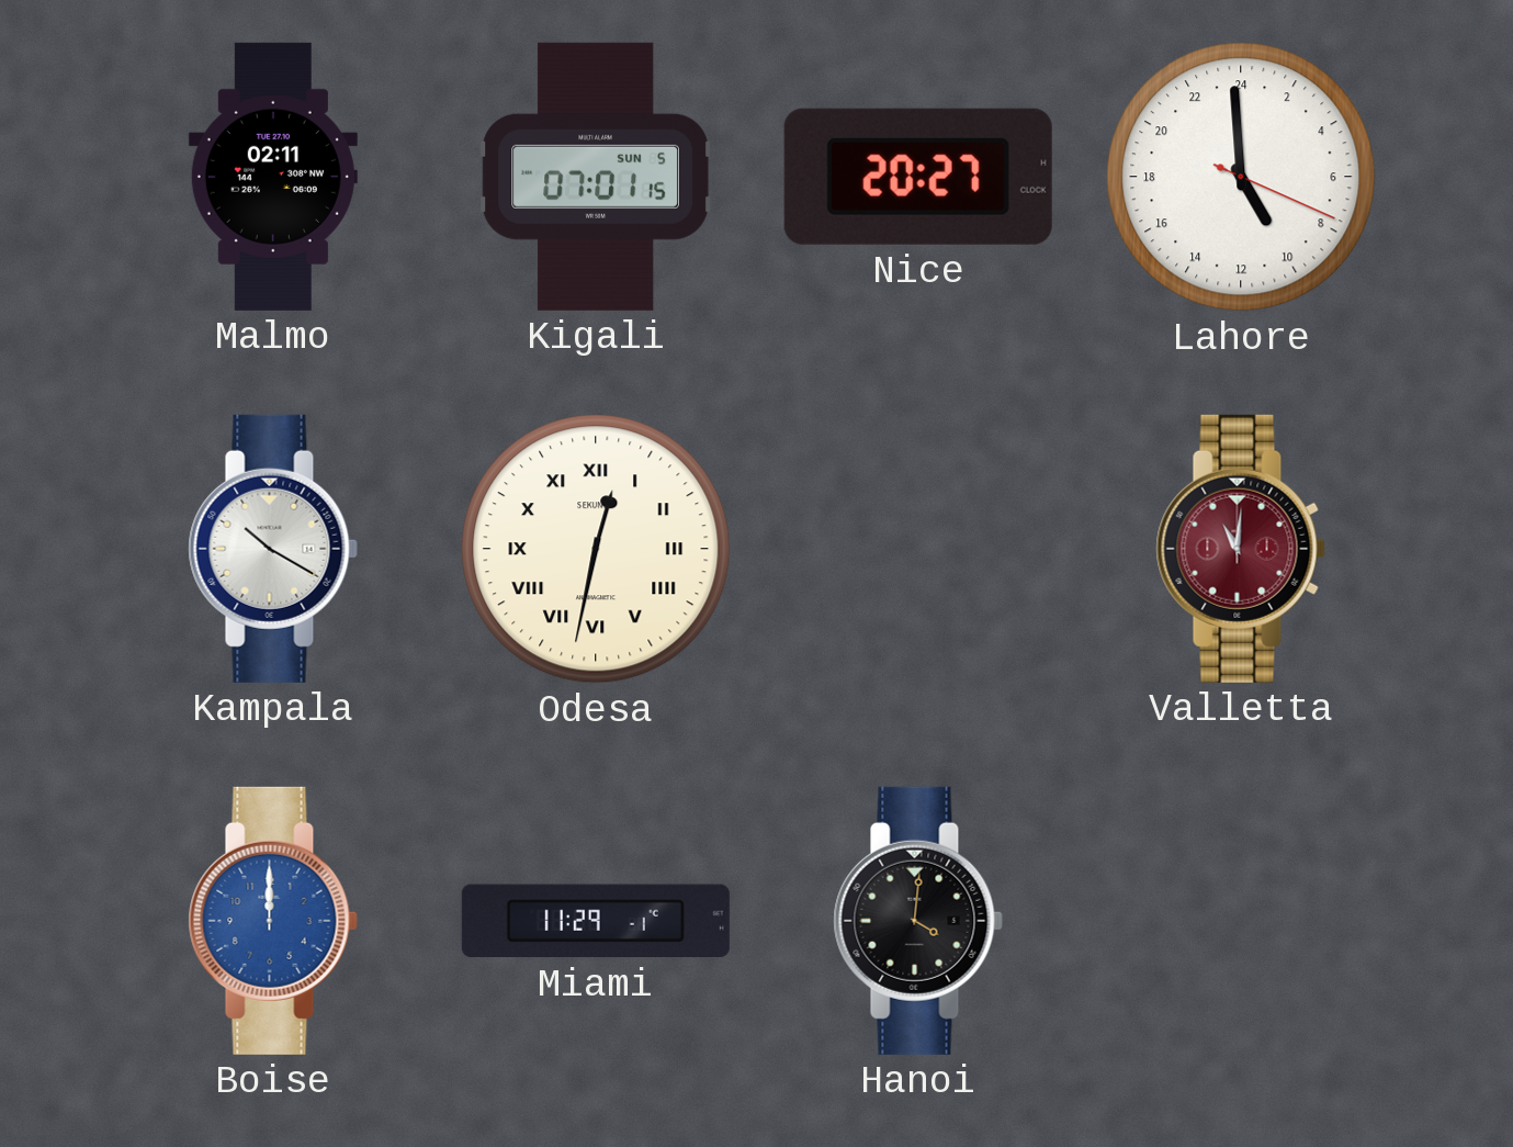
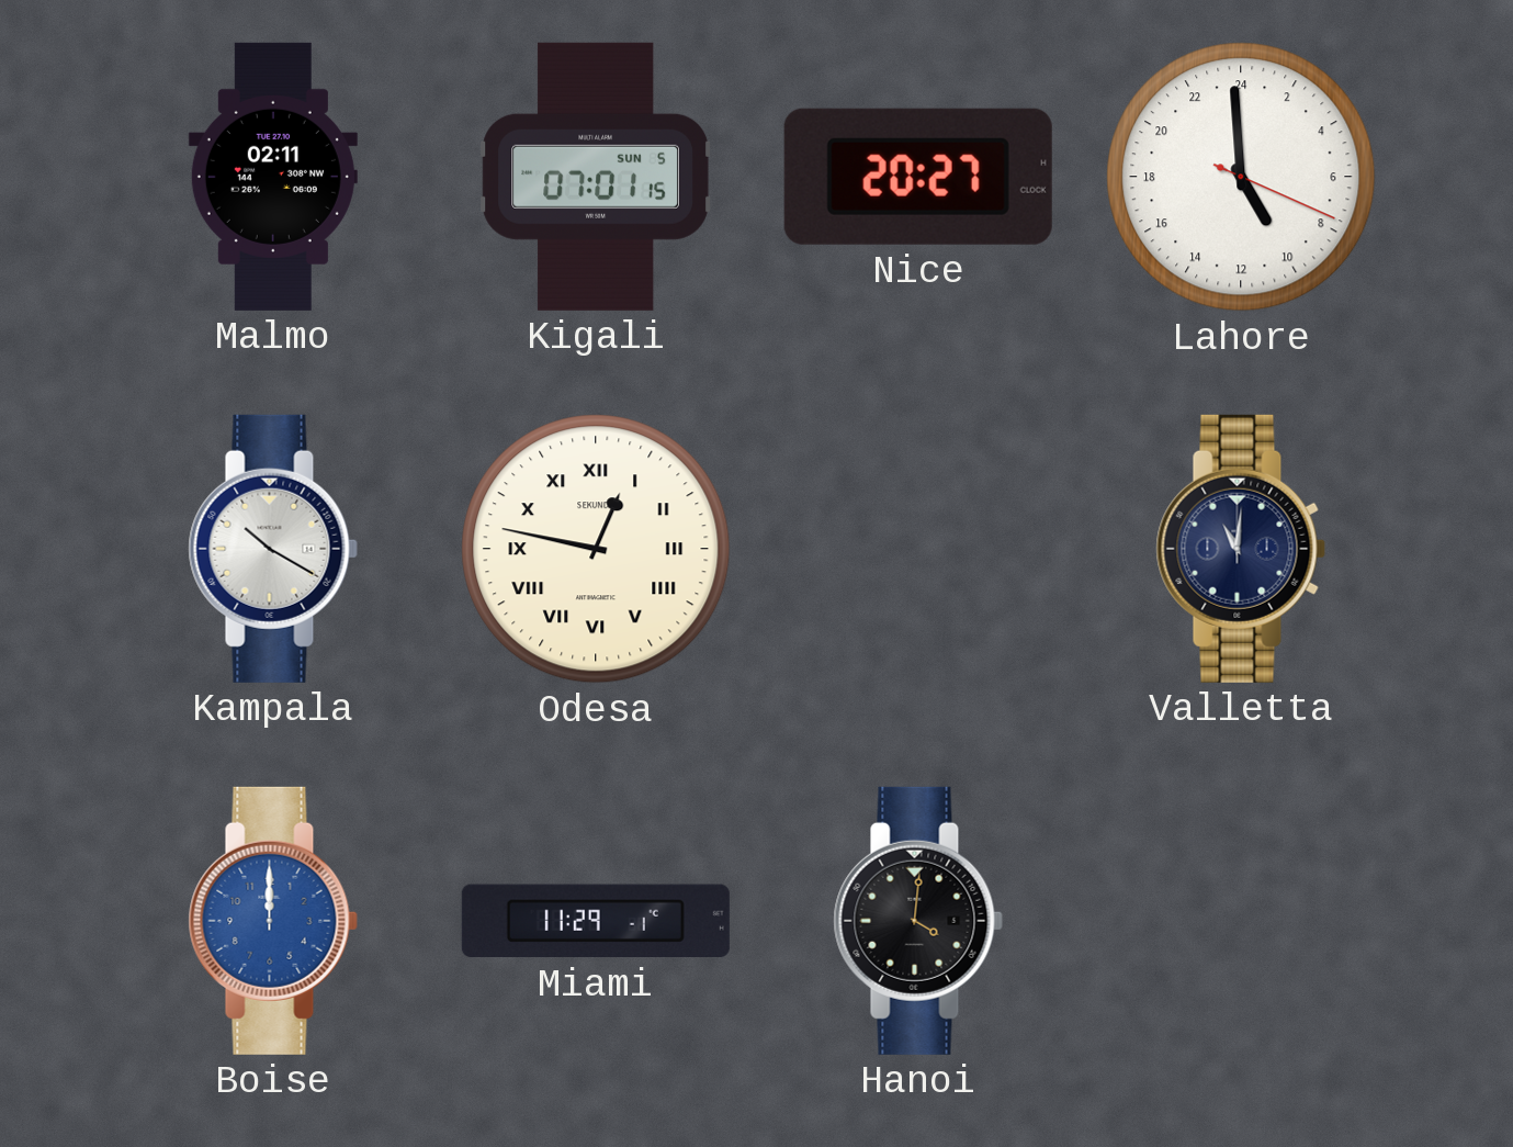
Odesa: 12:32 -> 12:47 (596, 549)
Valletta dial: burgundy -> navy (1241, 549)
